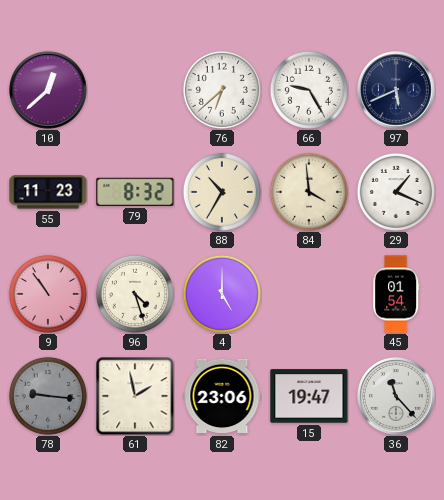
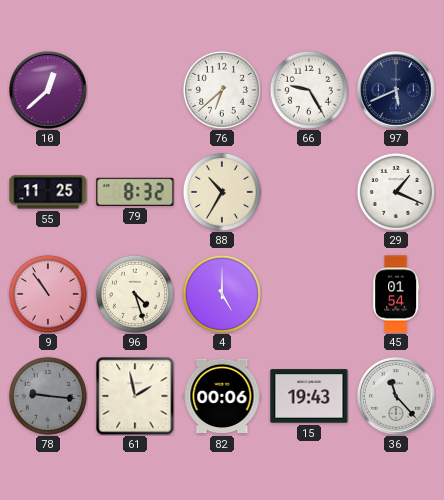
55: 11:23 -> 11:25 (48, 192)
84: 3:59 -> none (309, 192)
82: 23:06 -> 00:06 (222, 396)
15: 19:47 -> 19:43 (309, 396)
